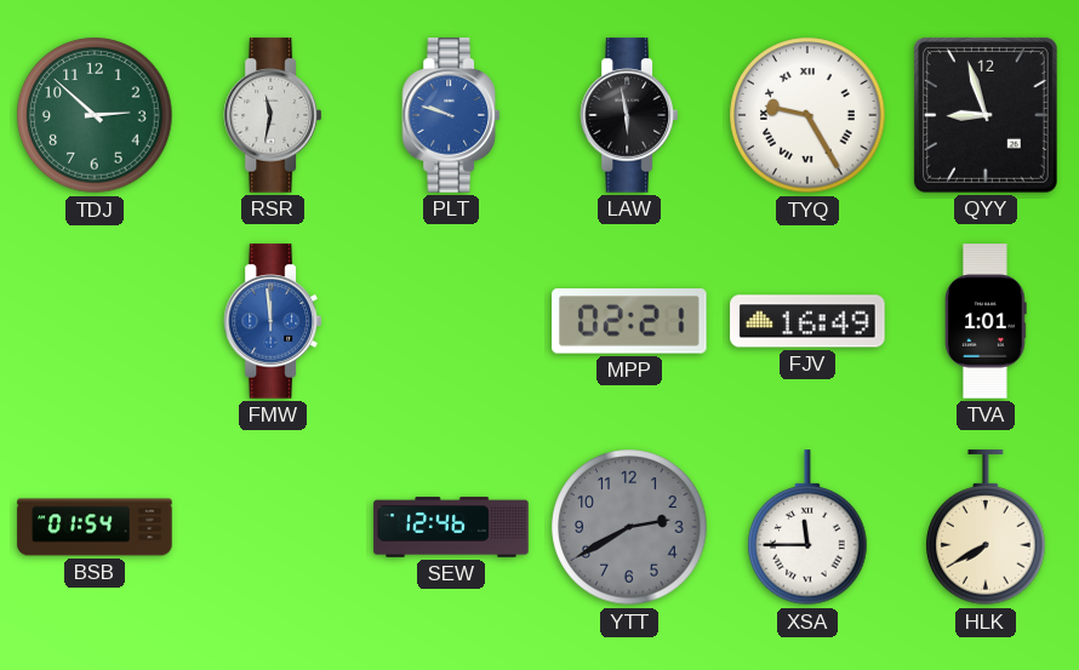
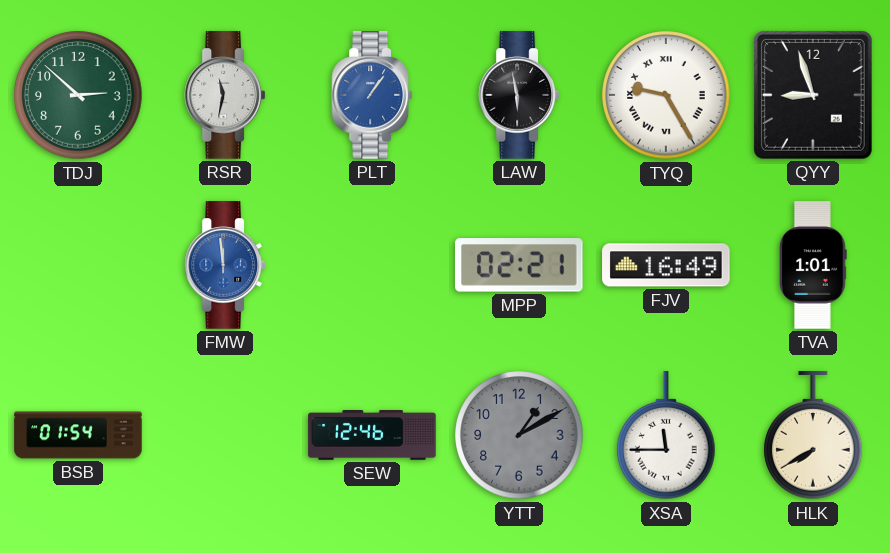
PLT: 9:48 -> 1:06 (371, 95)
YTT: 2:40 -> 1:10 (519, 435)
